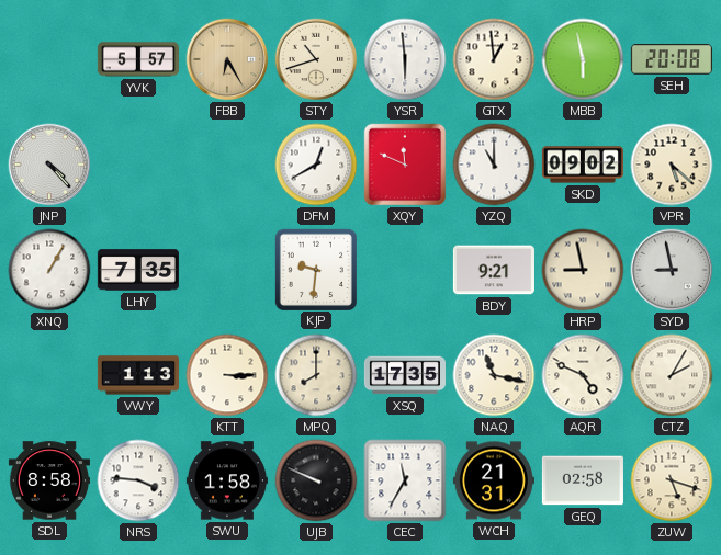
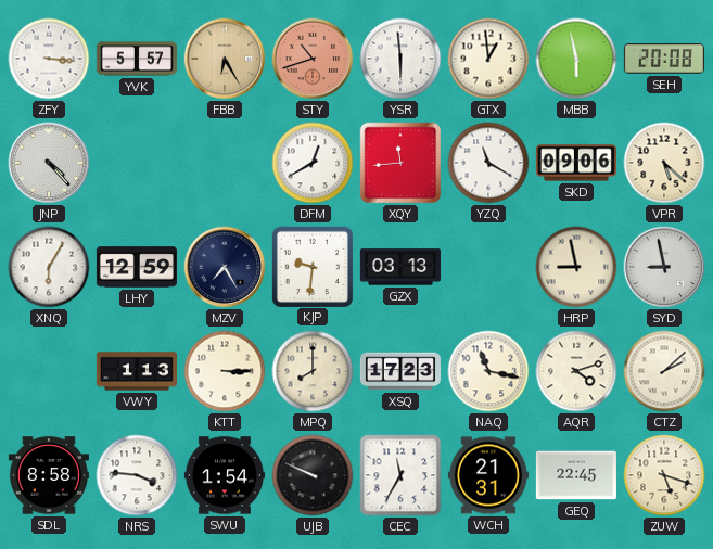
ZFY: none -> 3:16 (49, 59)
STY dial: cream -> salmon (313, 59)
XQY: 11:49 -> 11:44 (400, 163)
YZQ: 11:00 -> 11:20 (488, 163)
SKD: 09:02 -> 09:06 (576, 163)
XNQ: 1:05 -> 6:05 (49, 267)
LHY: 7:35 -> 12:59 (137, 267)
MZV: none -> 7:25 (225, 267)
GZX: none -> 03:13 (400, 267)
BDY: 9:21 -> none (494, 270)
XSQ: 17:35 -> 17:23 (400, 371)
AQR: 4:49 -> 4:12 (576, 371)
CTZ: 2:05 -> 2:08 (664, 371)
SWU: 1:58 -> 1:54 (225, 475)
GEQ: 02:58 -> 22:45 (576, 475)
